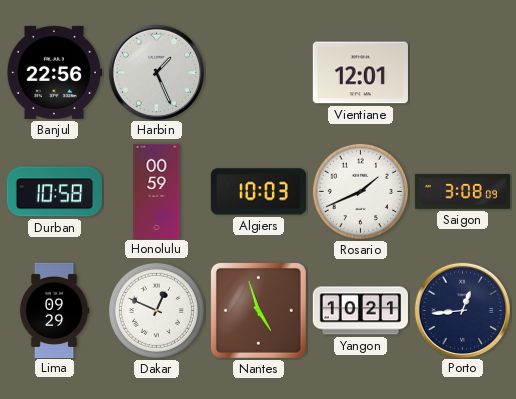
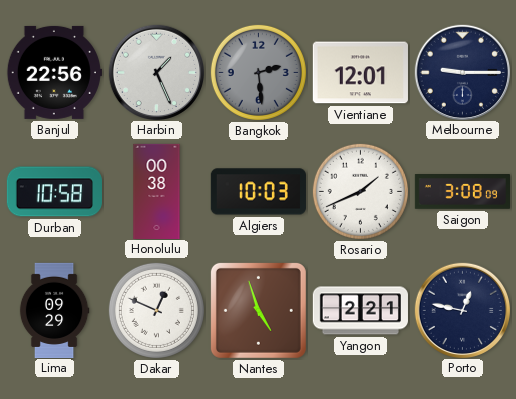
Bangkok: none -> 2:29 (258, 72)
Melbourne: none -> 9:15 (462, 72)
Honolulu: 00:59 -> 00:38 (157, 191)
Yangon: 10:21 -> 2:21 (360, 311)
Porto: 12:44 -> 12:47 (462, 310)
